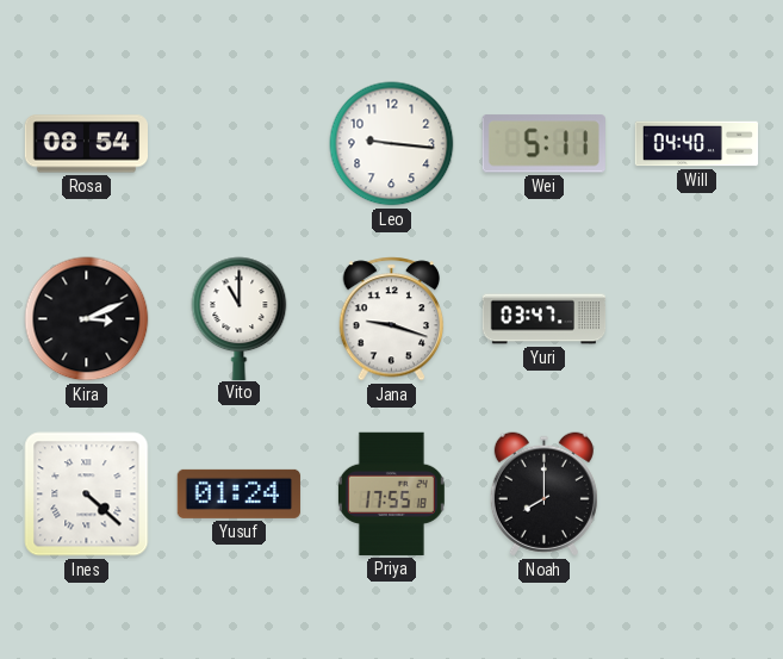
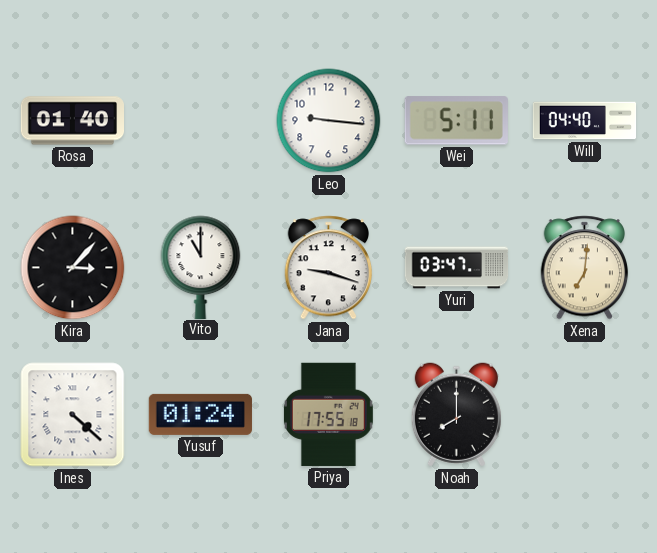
Rosa: 08:54 -> 01:40 (73, 121)
Kira: 3:11 -> 3:07 (73, 268)
Xena: none -> 7:01 (585, 268)
